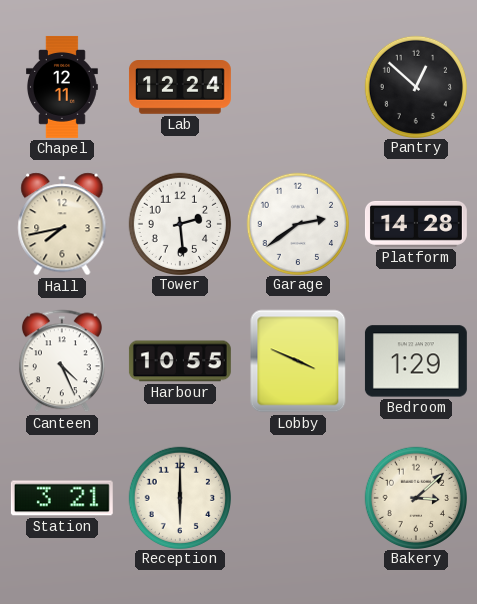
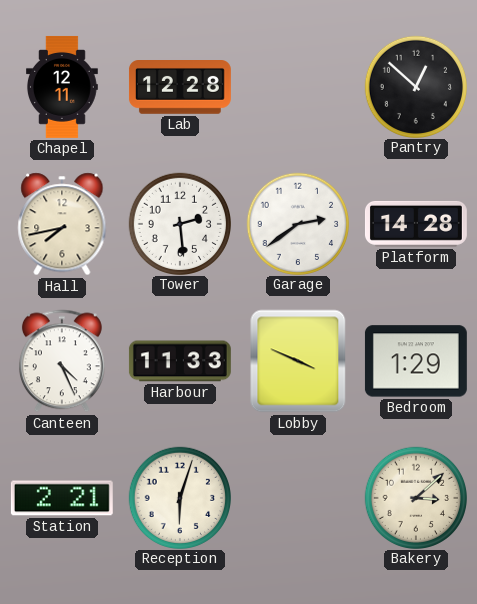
Lab: 12:24 -> 12:28 (180, 88)
Harbour: 10:55 -> 11:33 (180, 361)
Station: 3:21 -> 2:21 (62, 498)
Reception: 6:00 -> 6:03 (179, 497)
